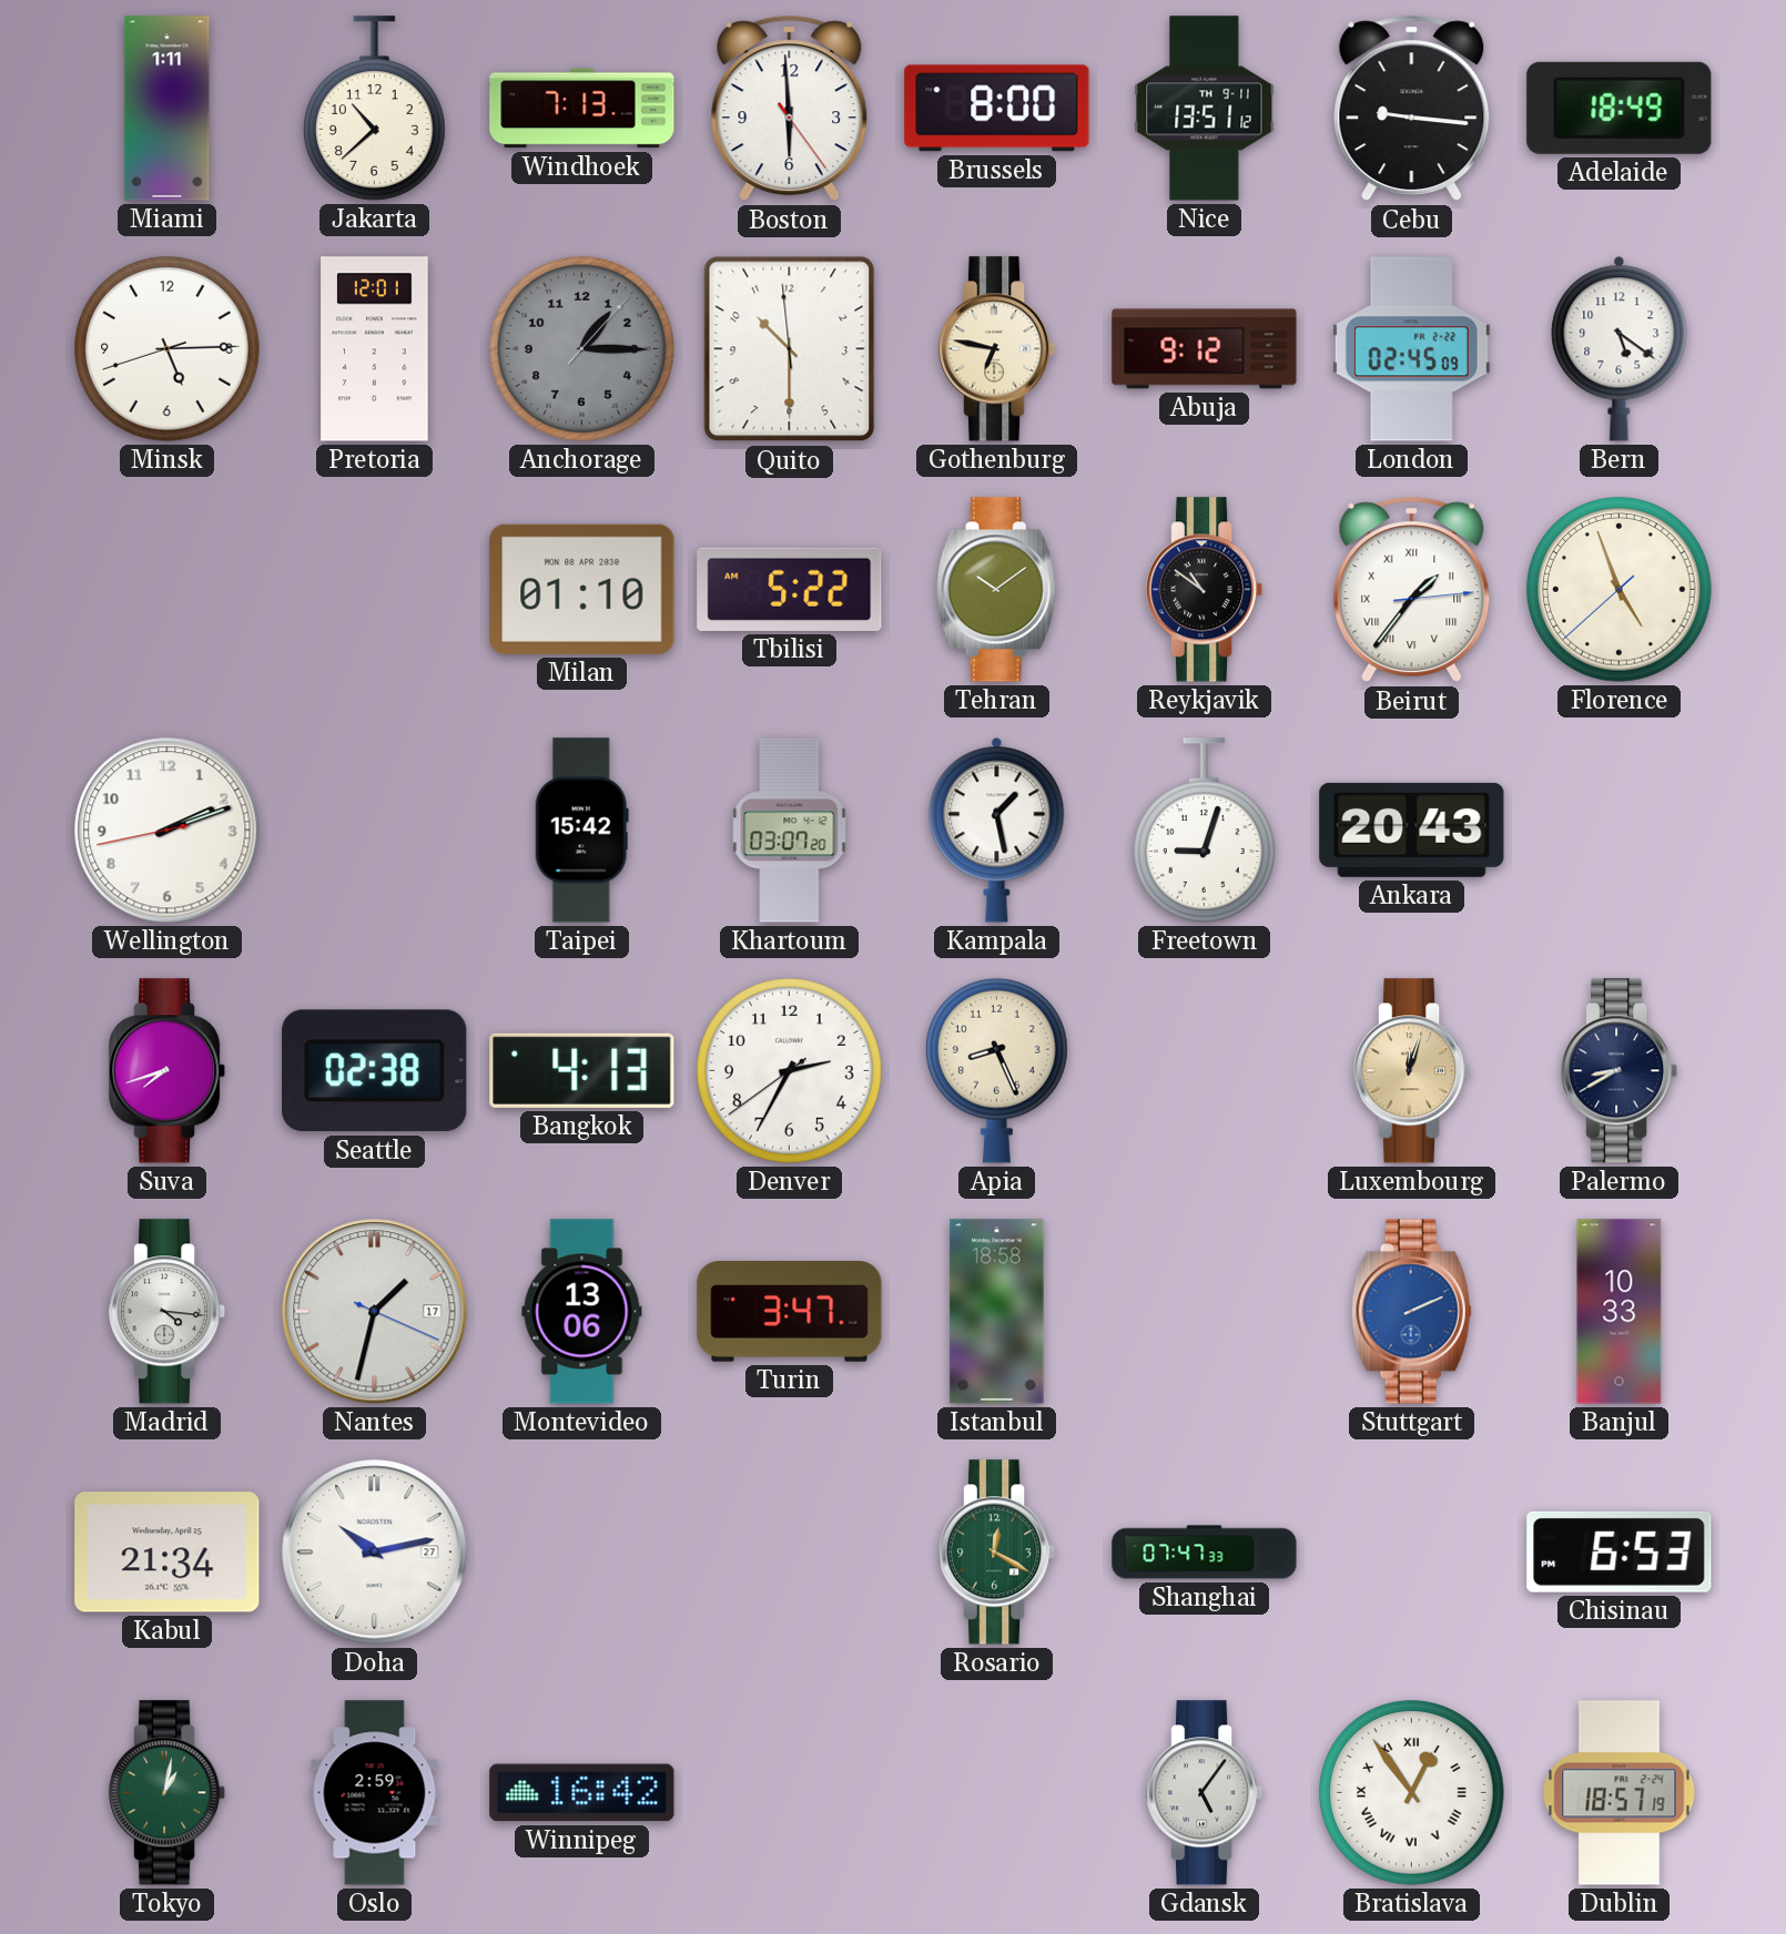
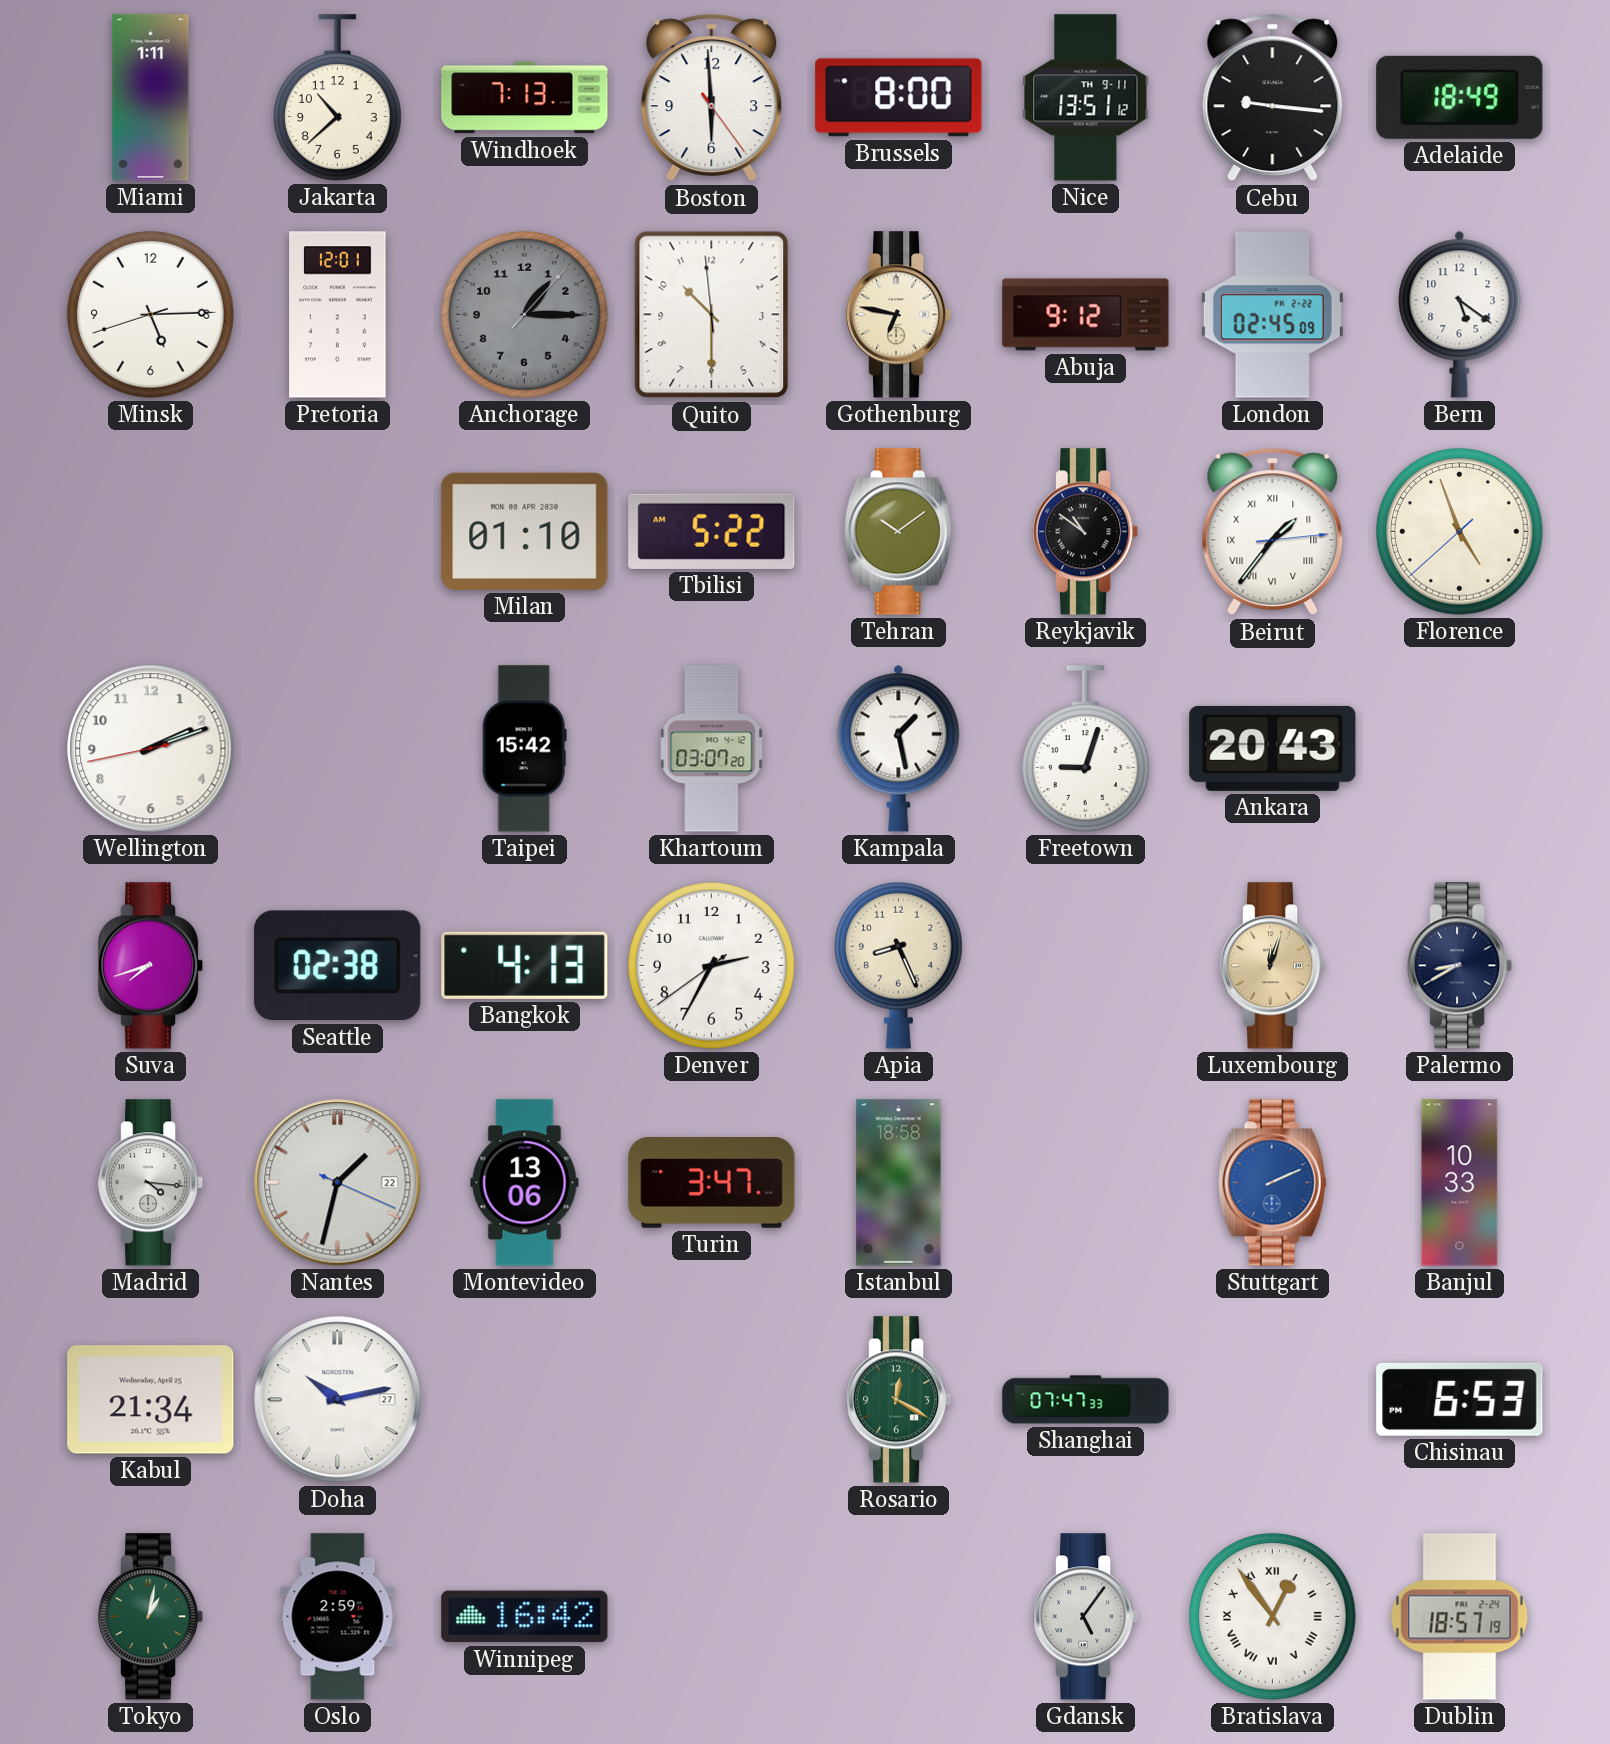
Nantes date: 17 -> 22 (338, 1183)
